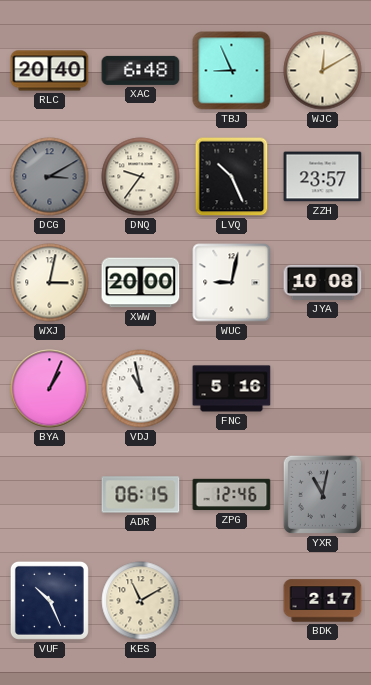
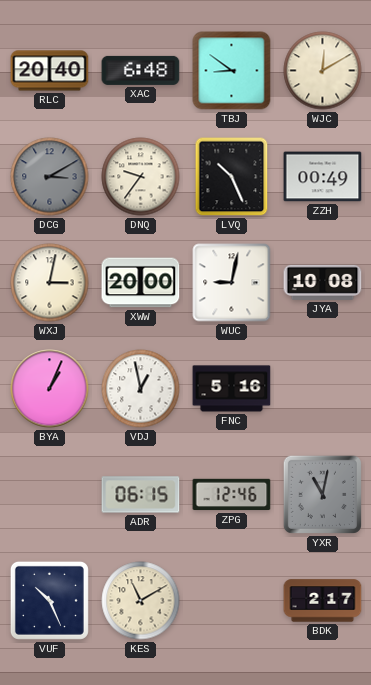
TBJ: 8:56 -> 8:51 (232, 71)
ZZH: 23:57 -> 00:49 (323, 177)
VDJ: 10:58 -> 12:58 (141, 389)
